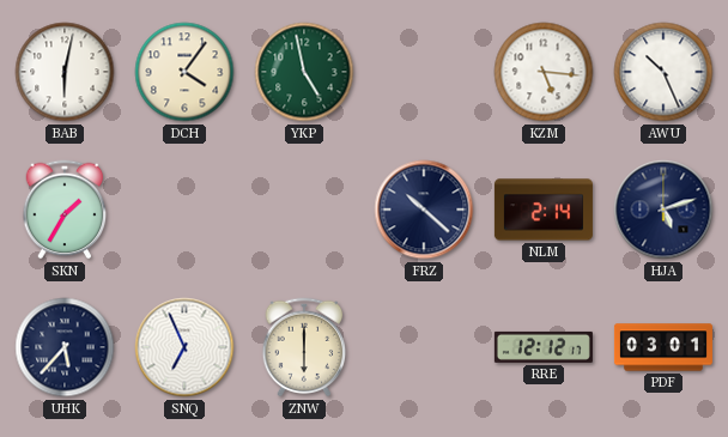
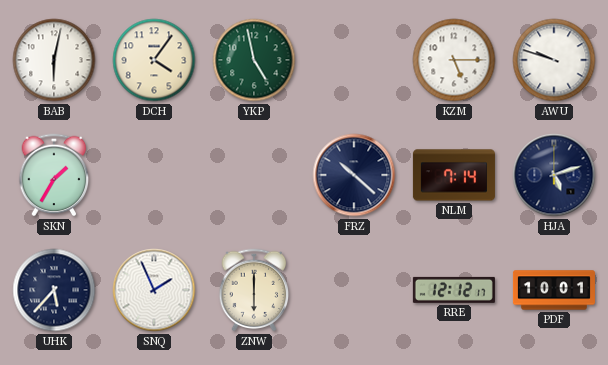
KZM: 5:16 -> 5:15 (454, 60)
AWU: 10:26 -> 9:48 (554, 60)
NLM: 2:14 -> 7:14 (454, 175)
SNQ: 6:56 -> 1:56 (154, 290)
PDF: 03:01 -> 10:01 (554, 290)
